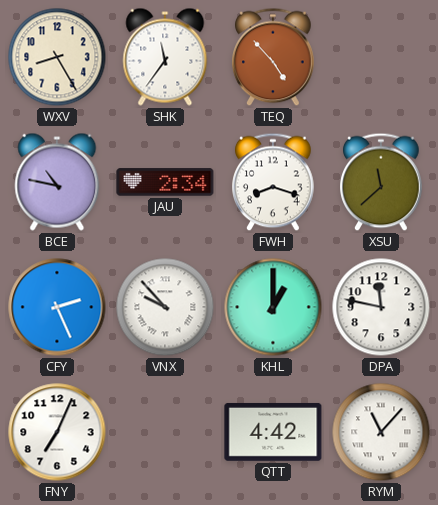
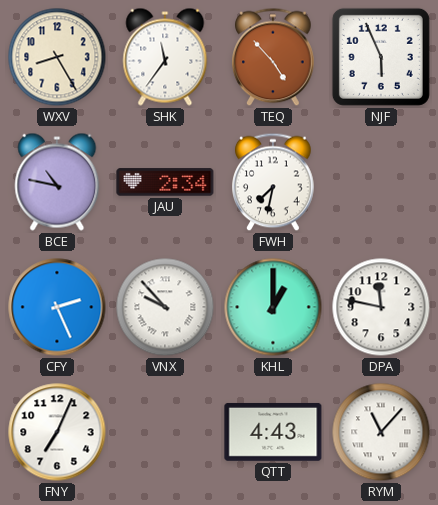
NJF: none -> 5:56 (381, 57)
FWH: 8:18 -> 7:32 (273, 182)
XSU: 11:38 -> none (381, 182)
QTT: 4:42 -> 4:43 (273, 432)
